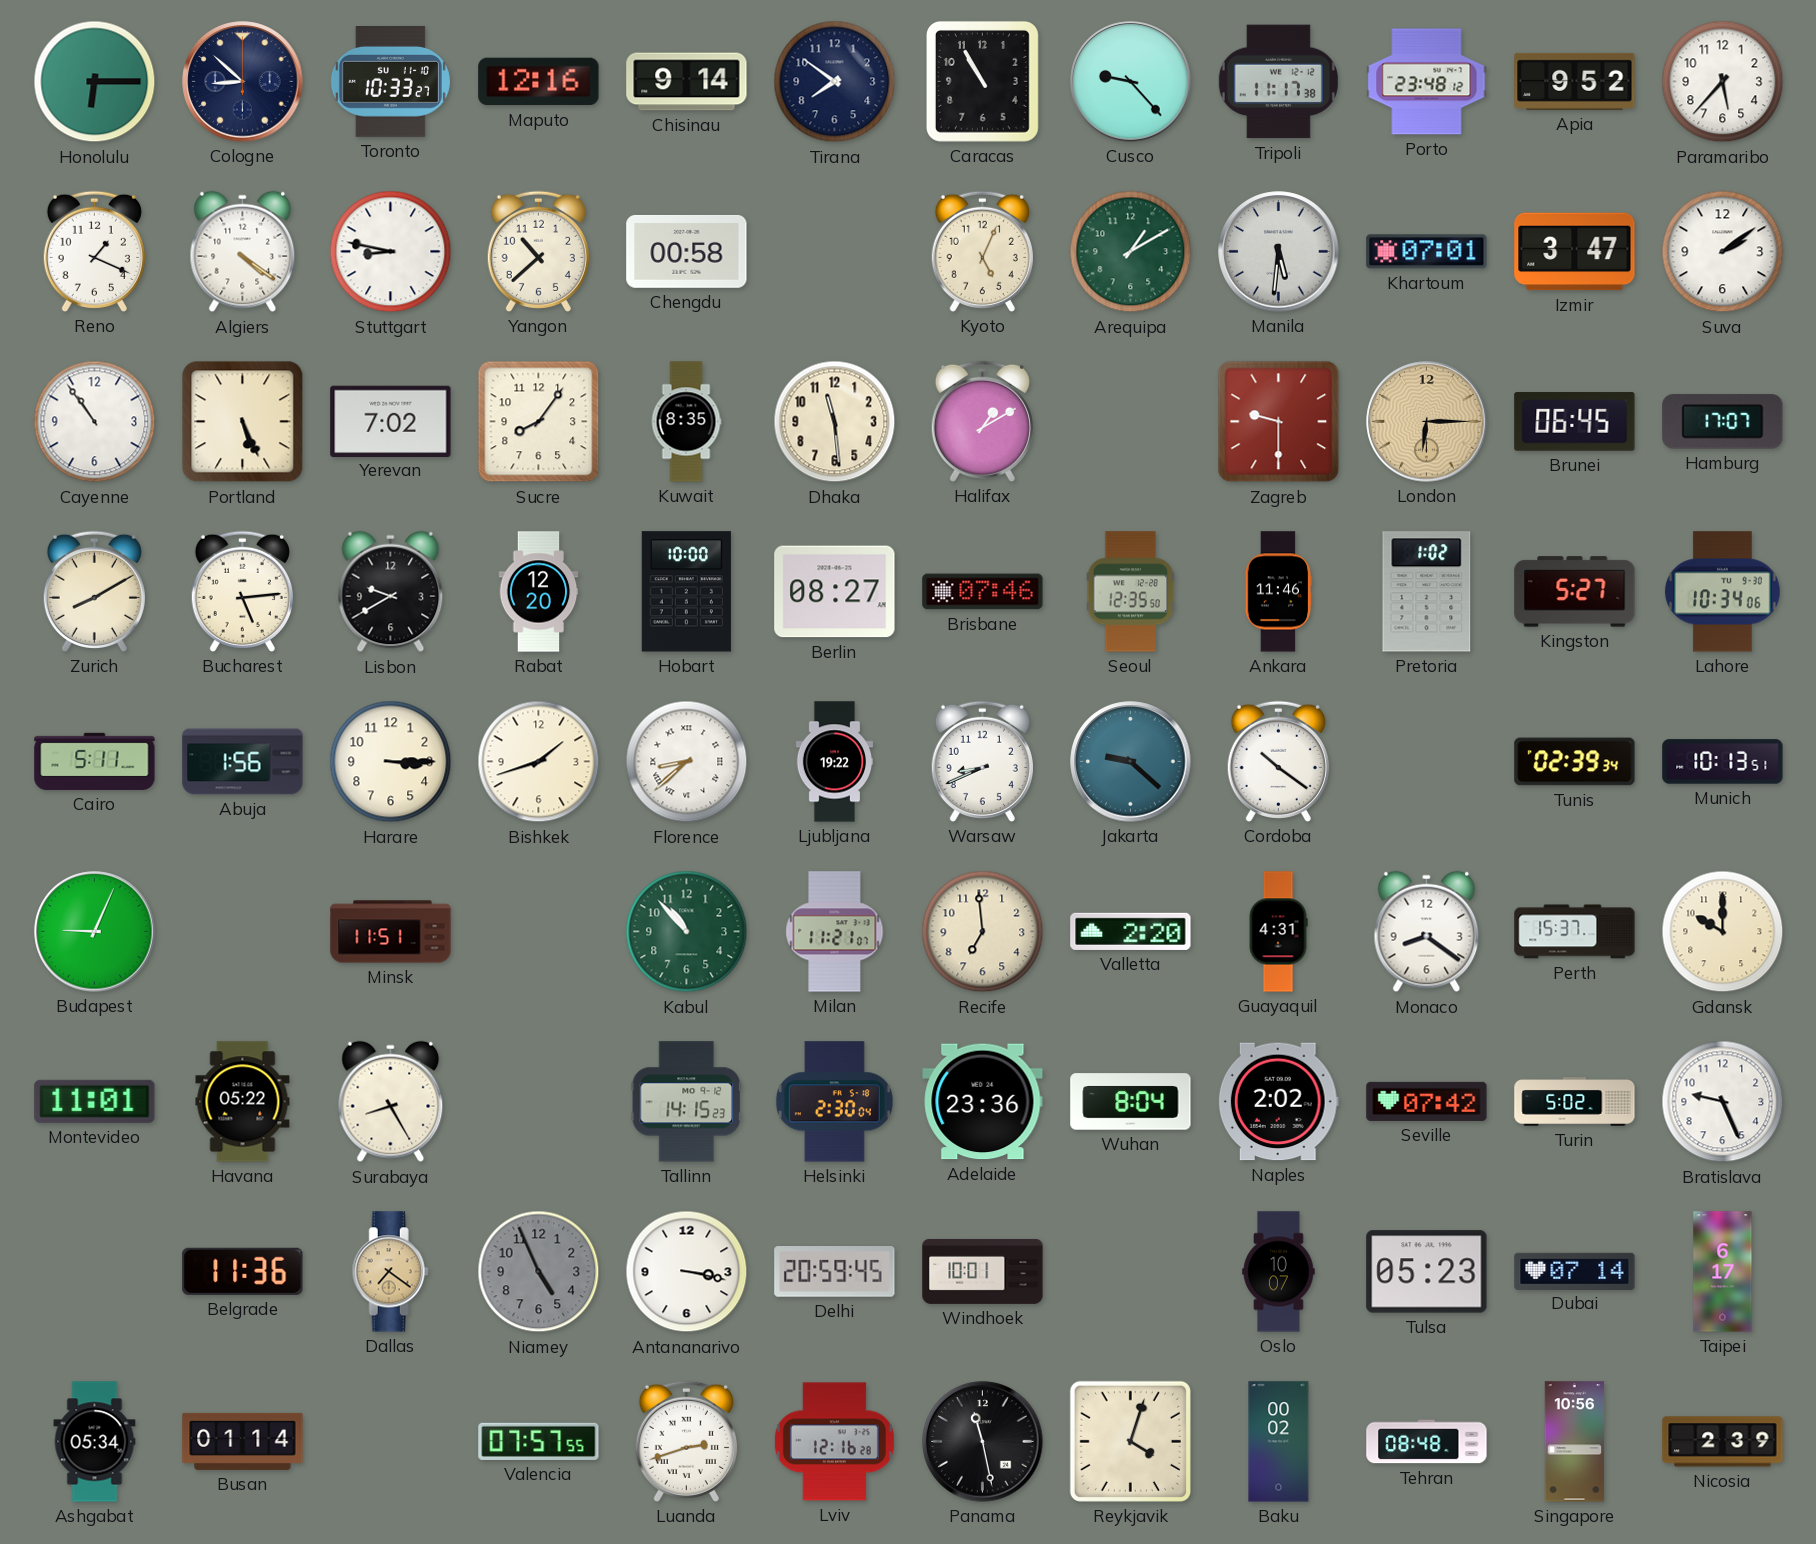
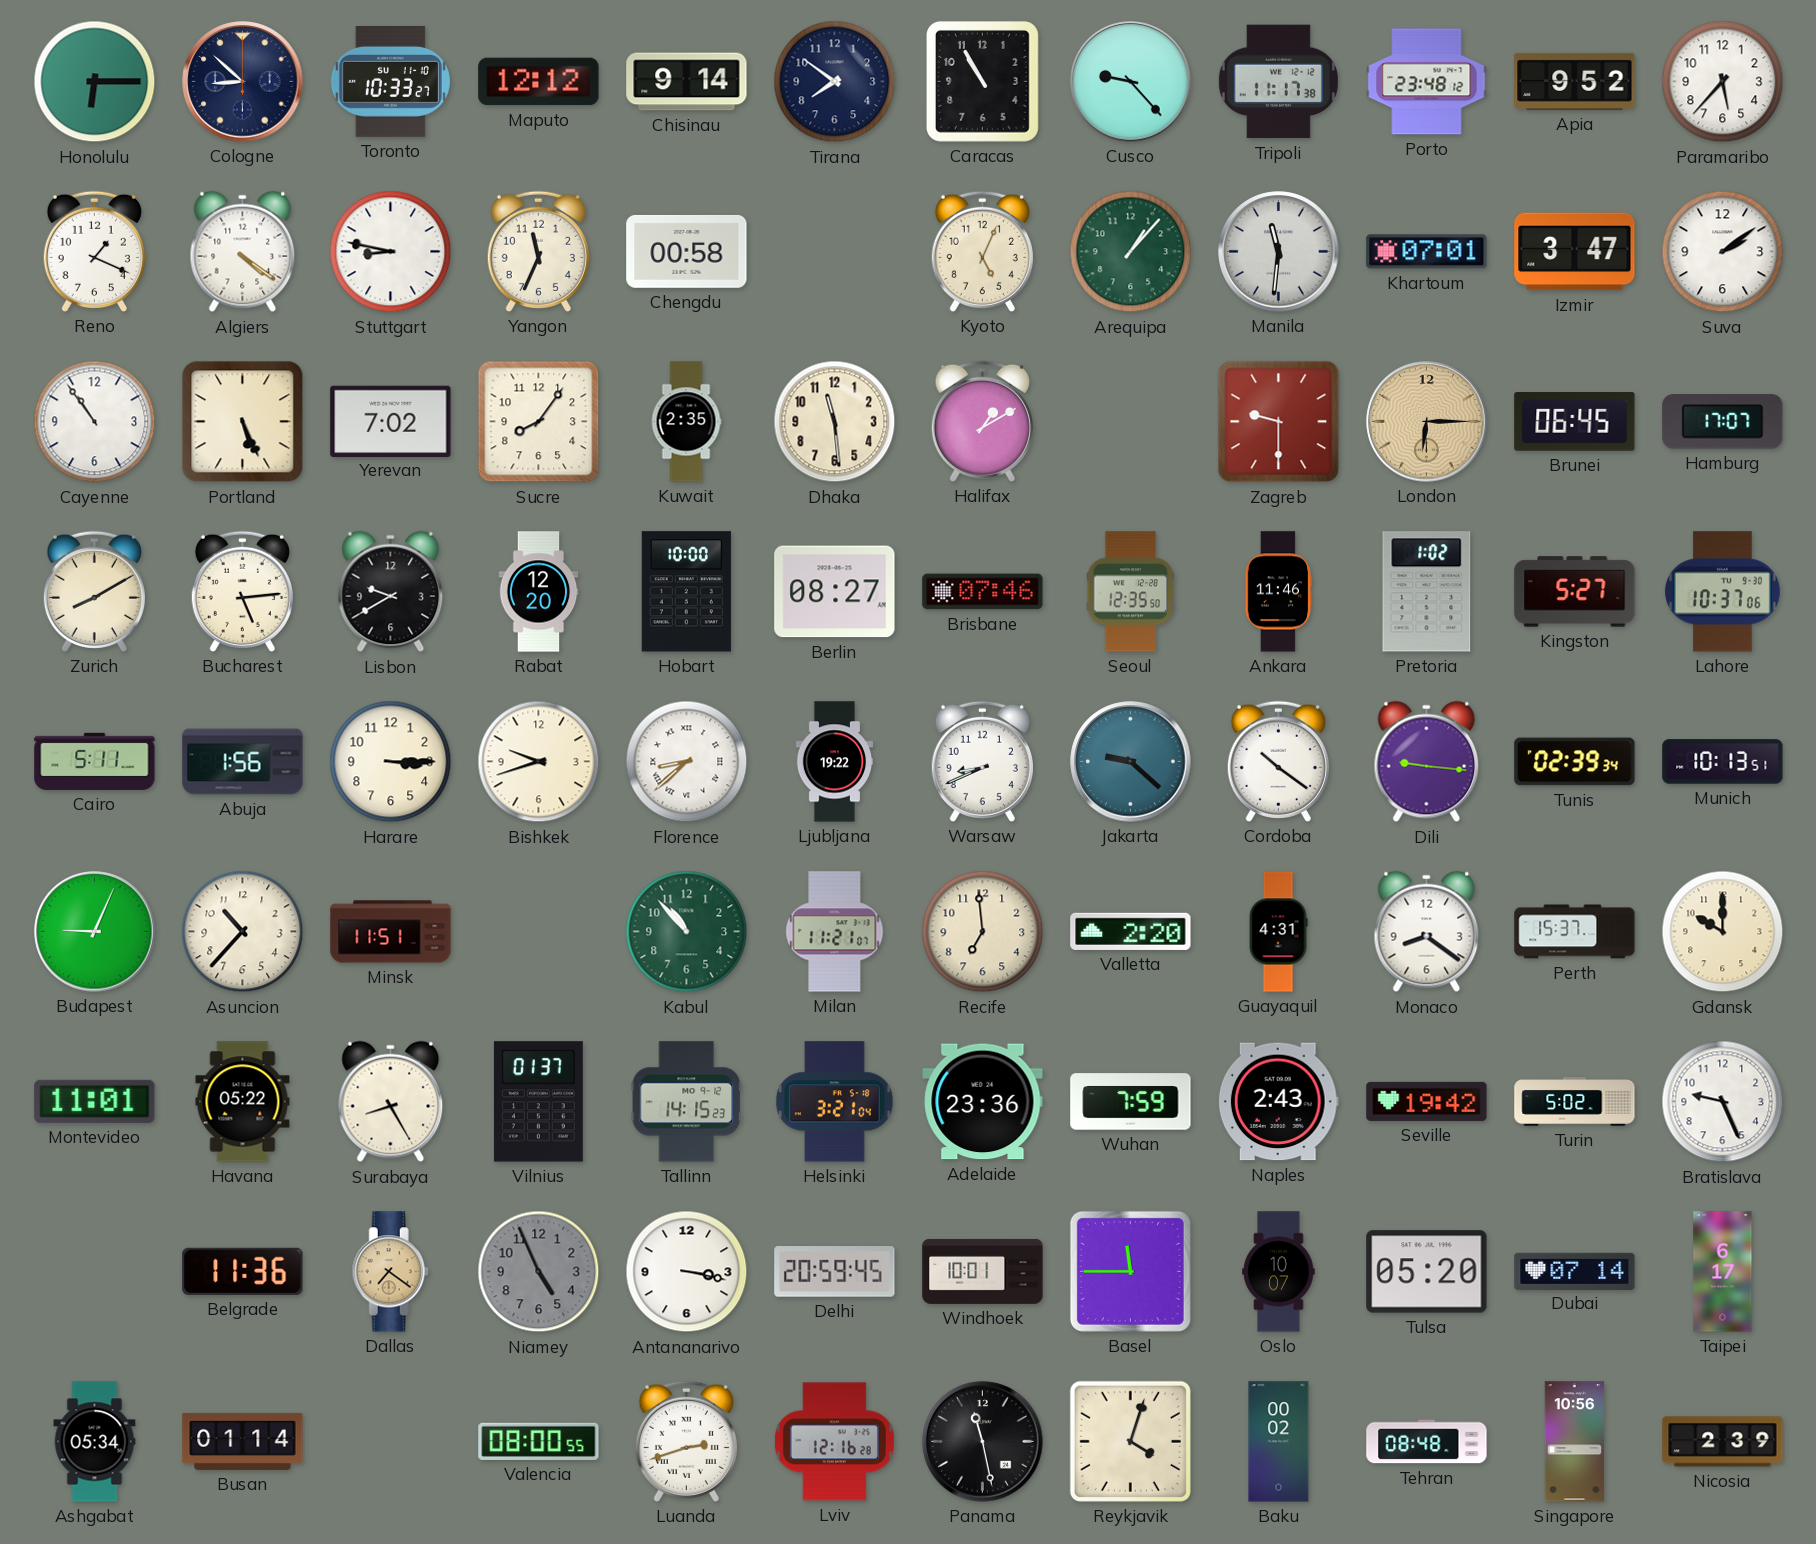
Maputo: 12:16 -> 12:12 (539, 82)
Yangon: 10:38 -> 11:34 (538, 251)
Arequipa: 1:10 -> 1:07 (1131, 252)
Manila: 5:31 -> 11:31 (1279, 252)
Kuwait: 8:35 -> 2:35 (686, 422)
Lahore: 10:34 -> 10:37 (1722, 592)
Bishkek: 1:42 -> 9:42 (539, 762)
Dili: none -> 9:16 (1427, 762)
Asuncion: none -> 10:37 (243, 932)
Vilnius: none -> 01:37 (538, 1102)
Helsinki: 2:30 -> 3:21 (834, 1102)
Wuhan: 8:04 -> 7:59 (1131, 1102)
Naples: 2:02 -> 2:43 (1278, 1102)
Seville: 07:42 -> 19:42 (1427, 1101)
Basel: none -> 11:45 (1130, 1271)
Tulsa: 05:23 -> 05:20 (1427, 1272)
Valencia: 07:57 -> 08:00 (539, 1441)
